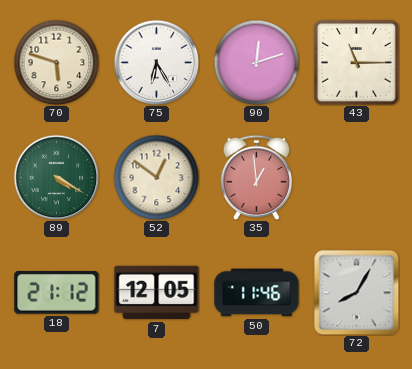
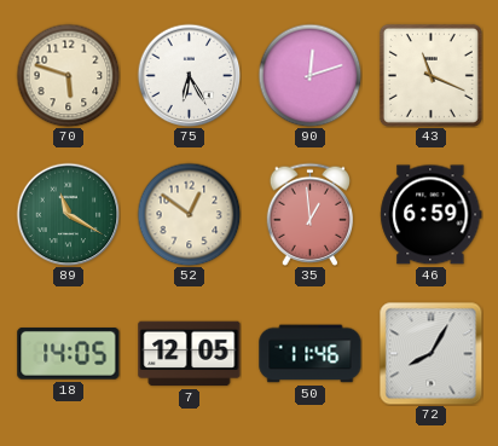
43: 11:15 -> 11:19 (430, 75)
89: 4:20 -> 11:20 (68, 214)
46: none -> 6:59 (432, 215)
18: 21:12 -> 14:05 (69, 354)
